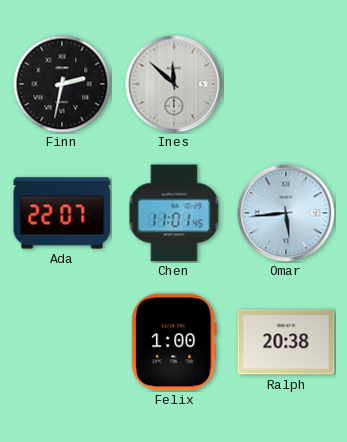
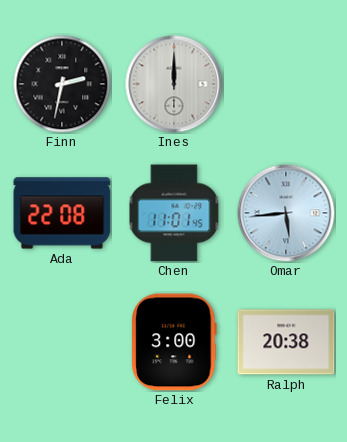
Ines: 11:52 -> 12:00 (174, 84)
Ada: 22:07 -> 22:08 (62, 213)
Felix: 1:00 -> 3:00 (174, 342)
